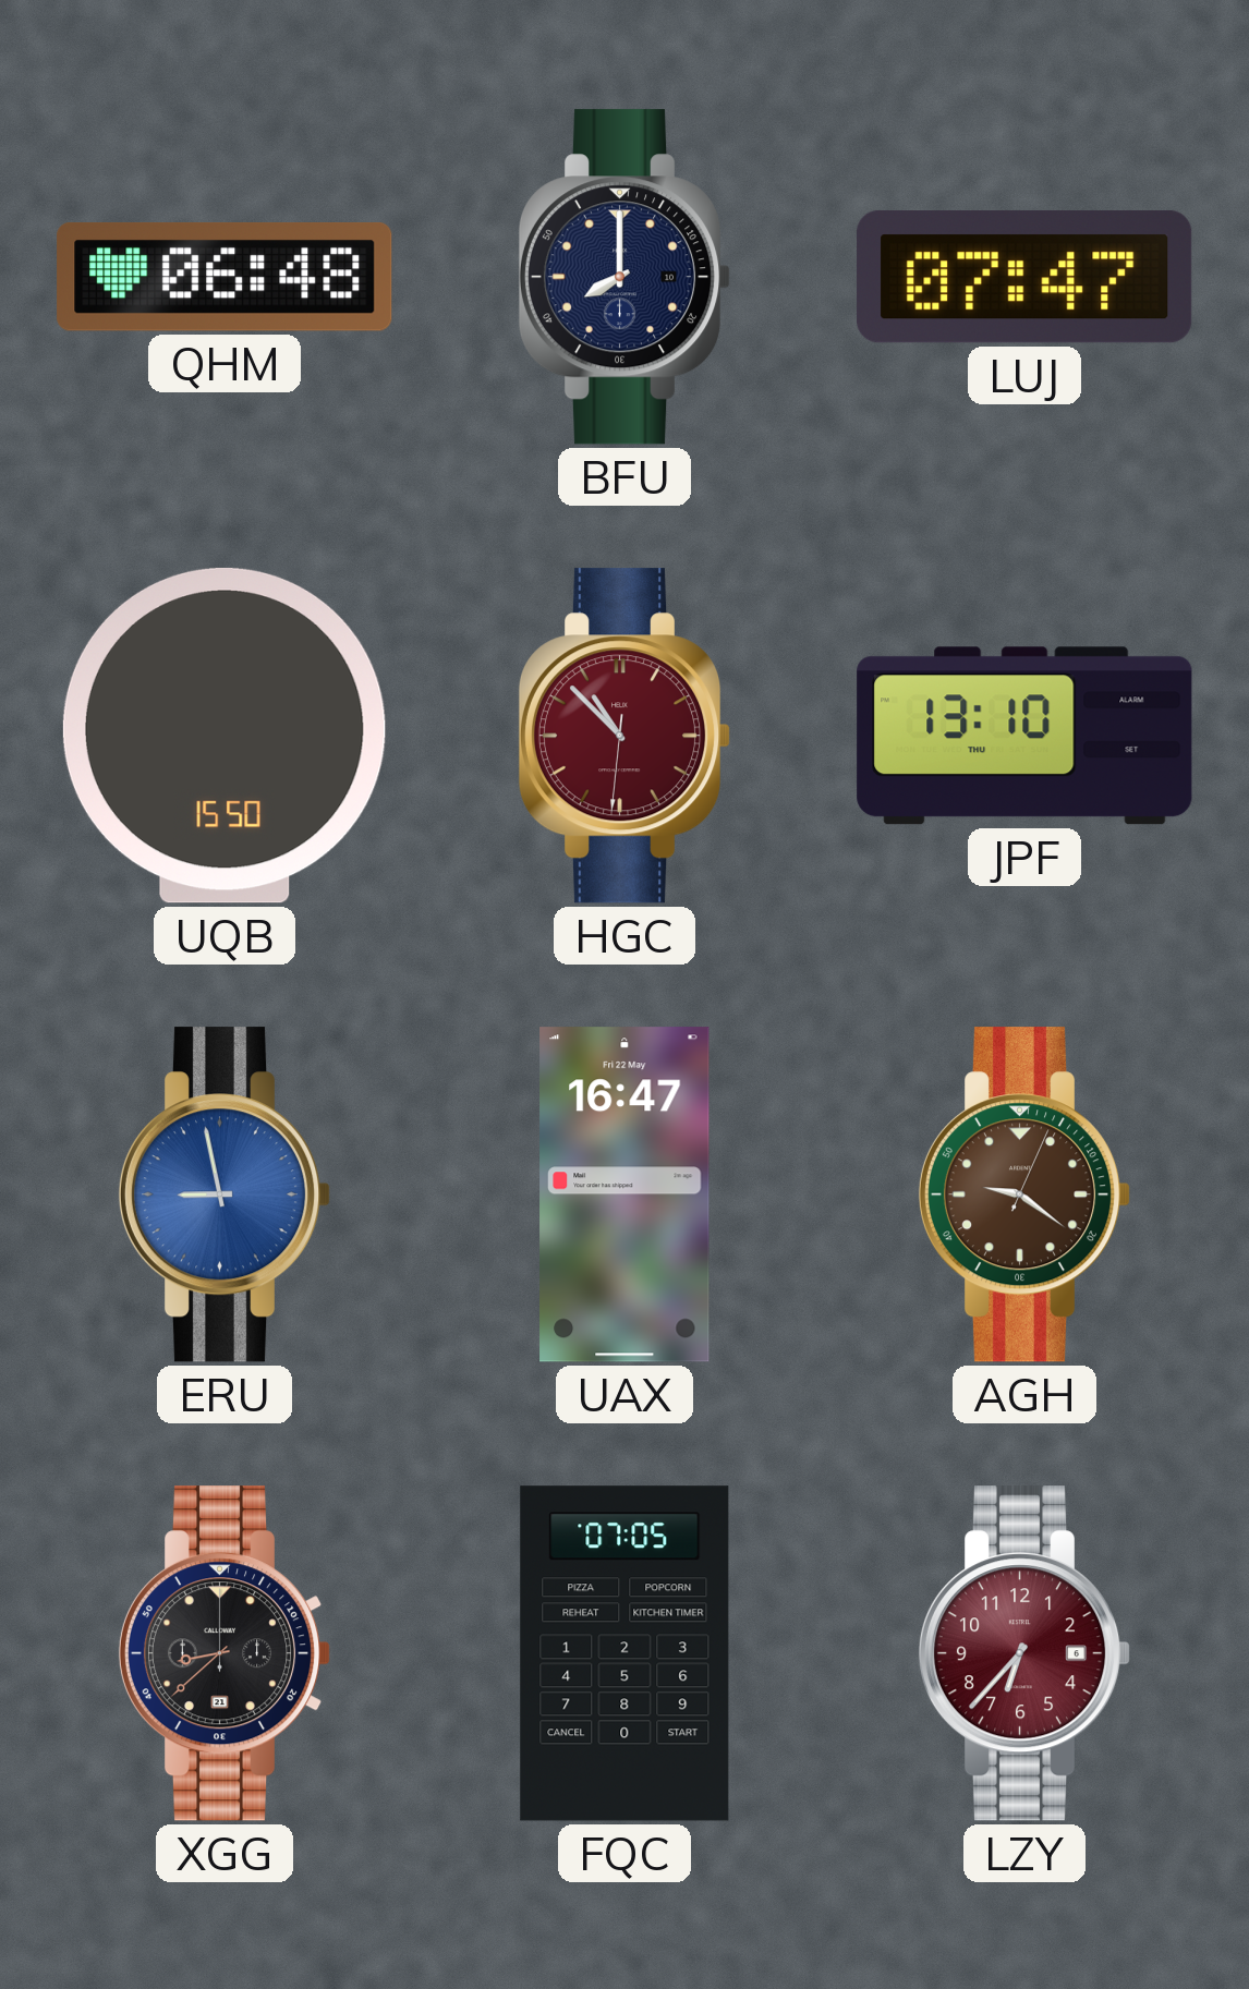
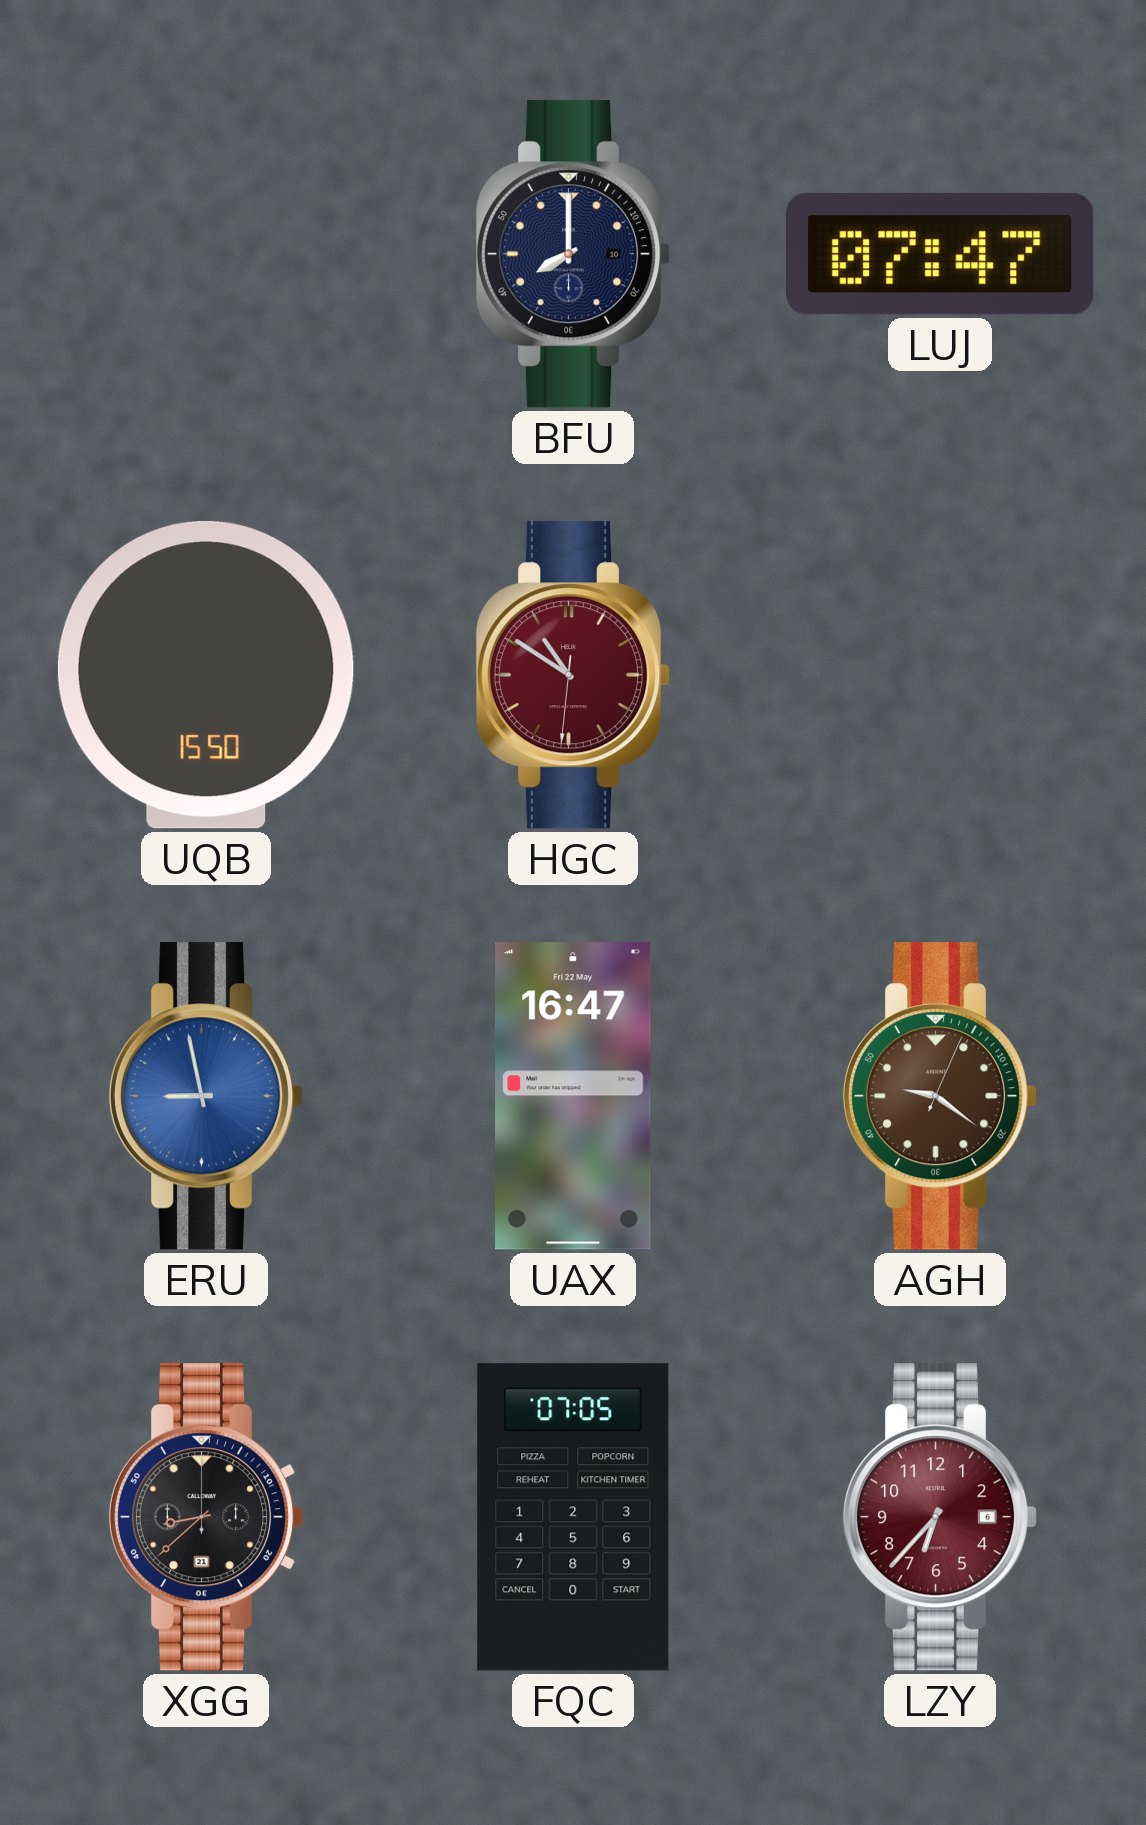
QHM: 06:48 -> none (225, 277)
HGC: 10:52 -> 10:50 (573, 675)
JPF: 13:10 -> none (1024, 736)
